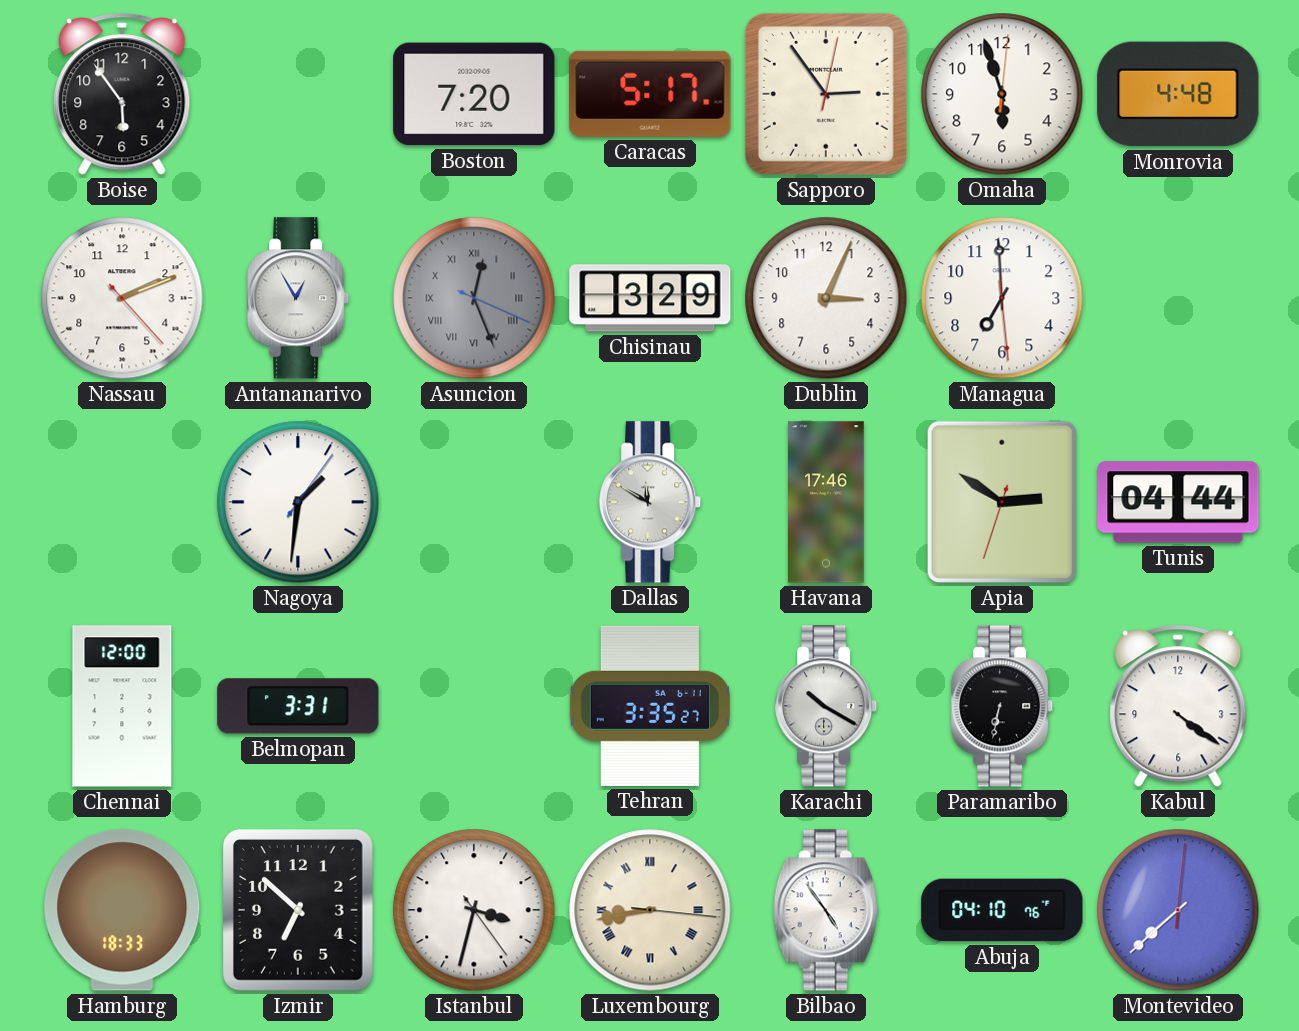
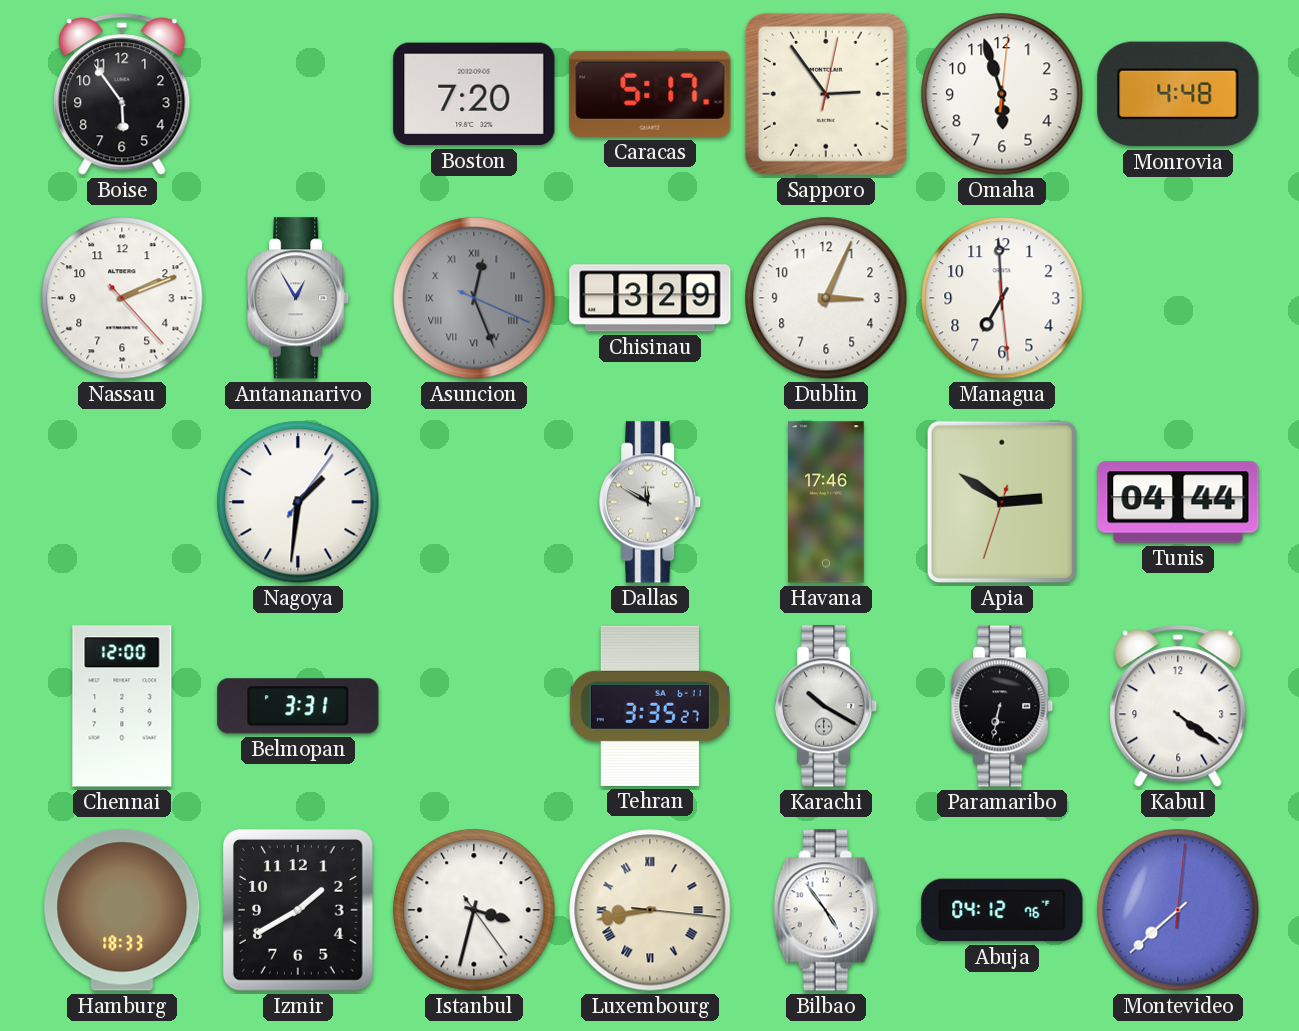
Izmir: 6:52 -> 1:40 (299, 911)
Abuja: 04:10 -> 04:12 (1002, 910)
